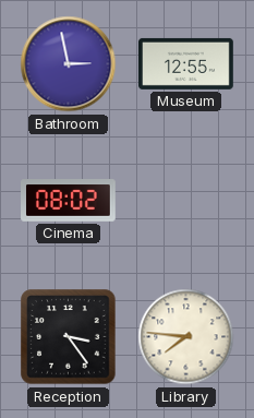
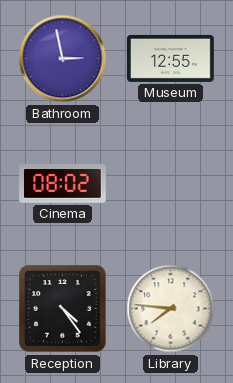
Reception: 3:24 -> 4:24 (63, 309)
